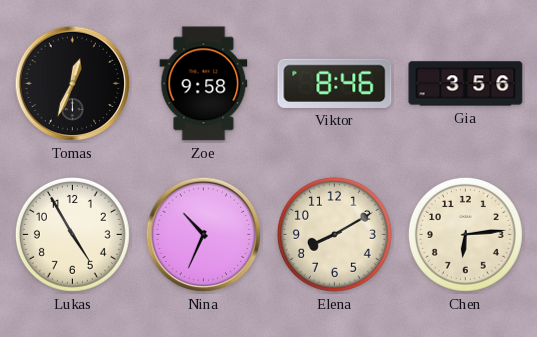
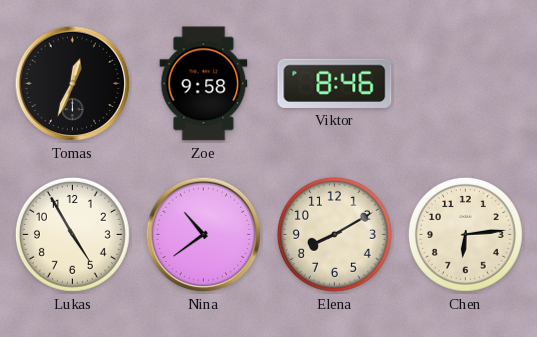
Gia: 3:56 -> none (466, 84)
Nina: 10:34 -> 10:39 (204, 235)
